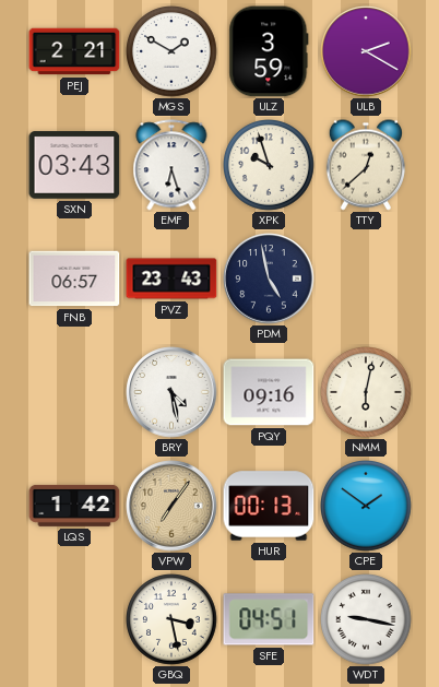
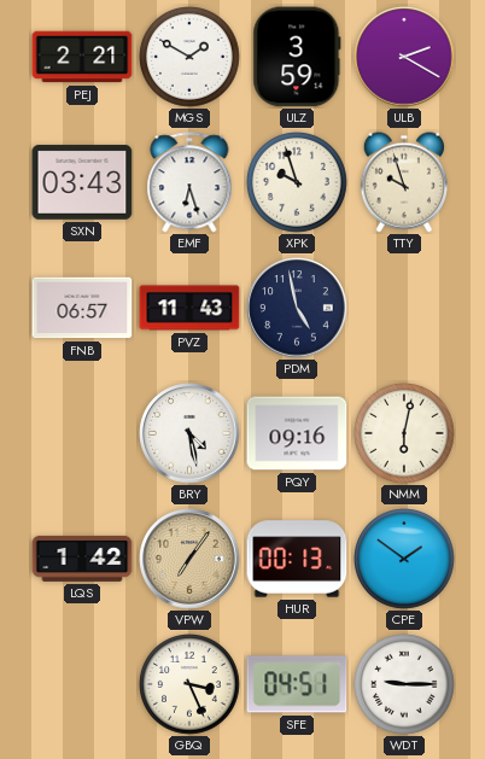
TTY: 12:38 -> 9:57 (404, 182)
PVZ: 23:43 -> 11:43 (189, 308)
GBQ: 3:28 -> 3:26 (191, 685)
WDT: 9:17 -> 9:15 (405, 685)
